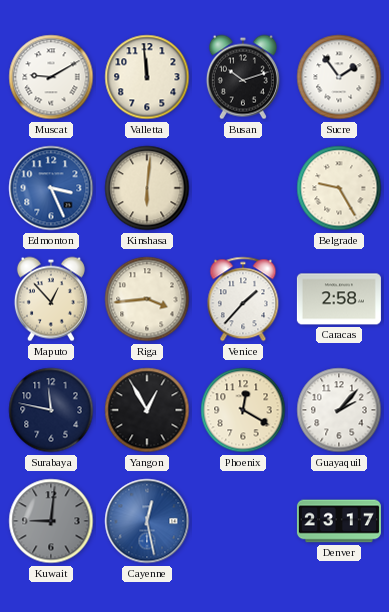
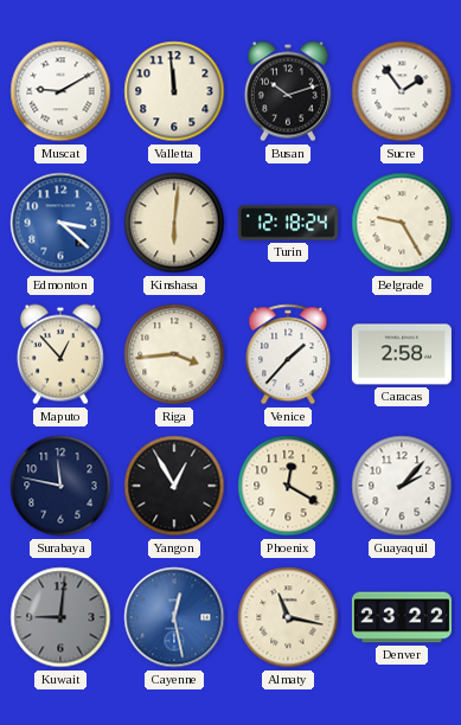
Edmonton: 3:26 -> 3:22 (60, 223)
Turin: none -> 12:18 (288, 223)
Almaty: none -> 11:17 (288, 617)
Denver: 23:17 -> 23:22 (402, 617)
